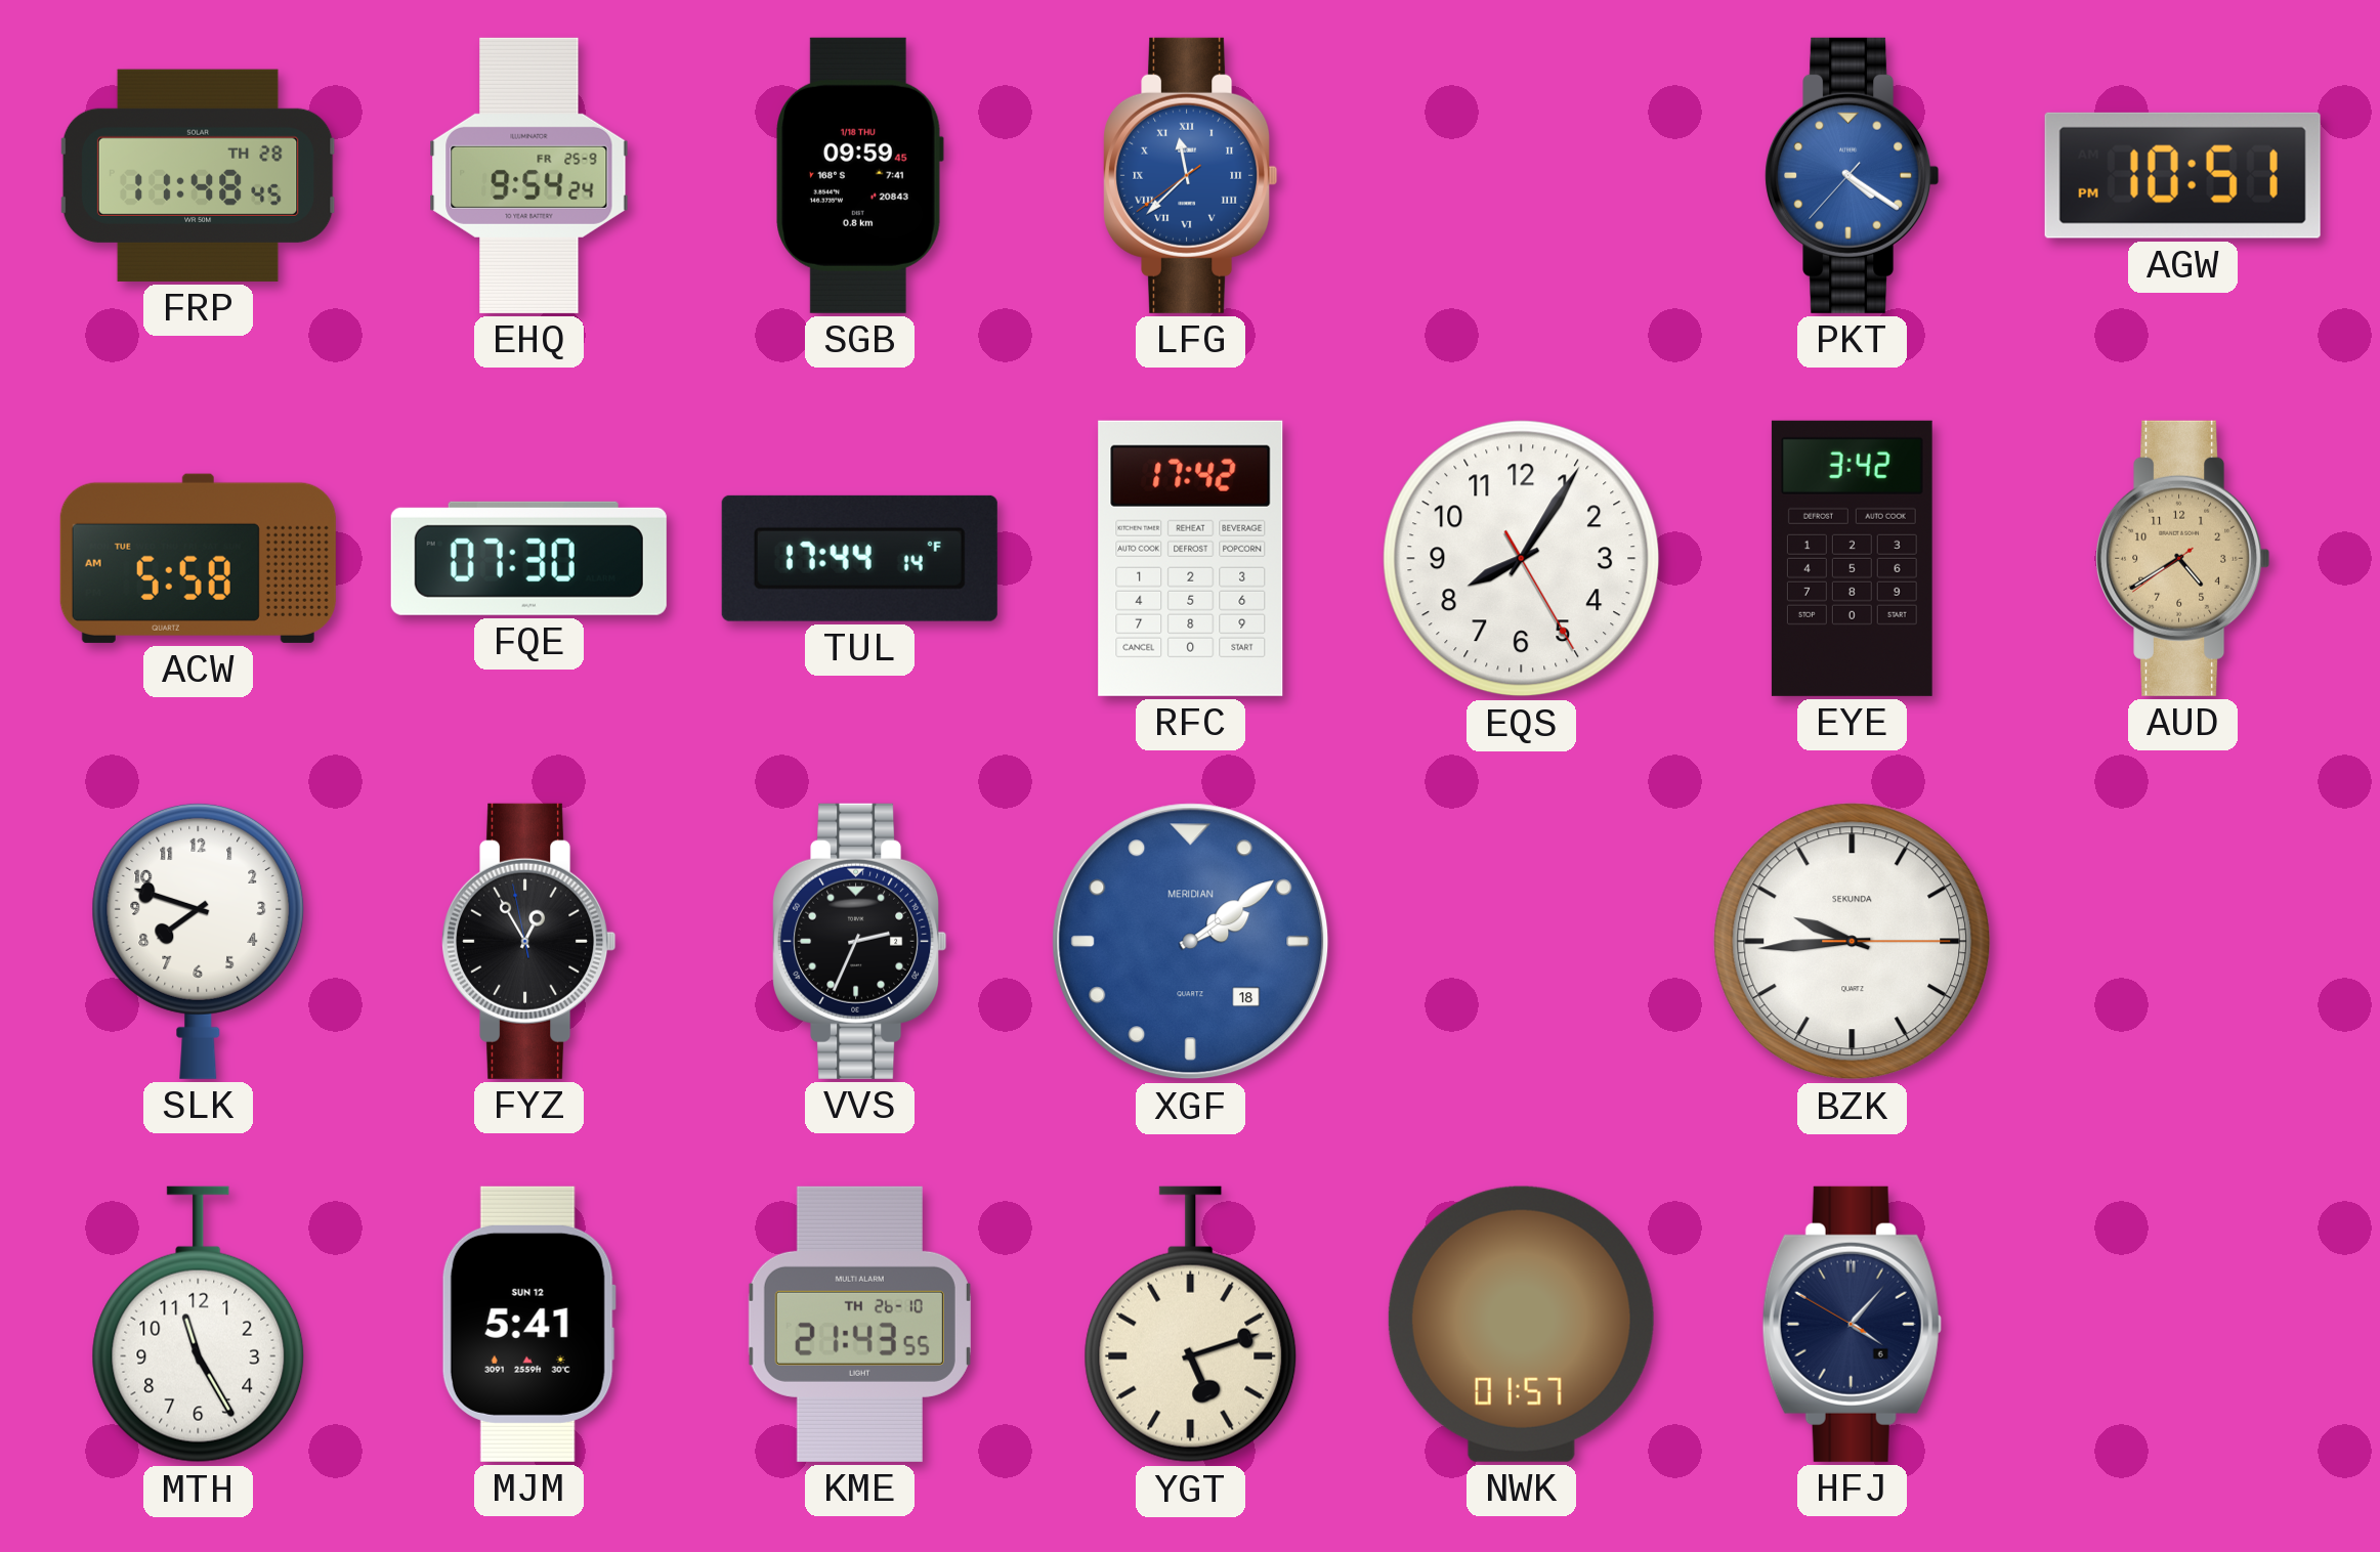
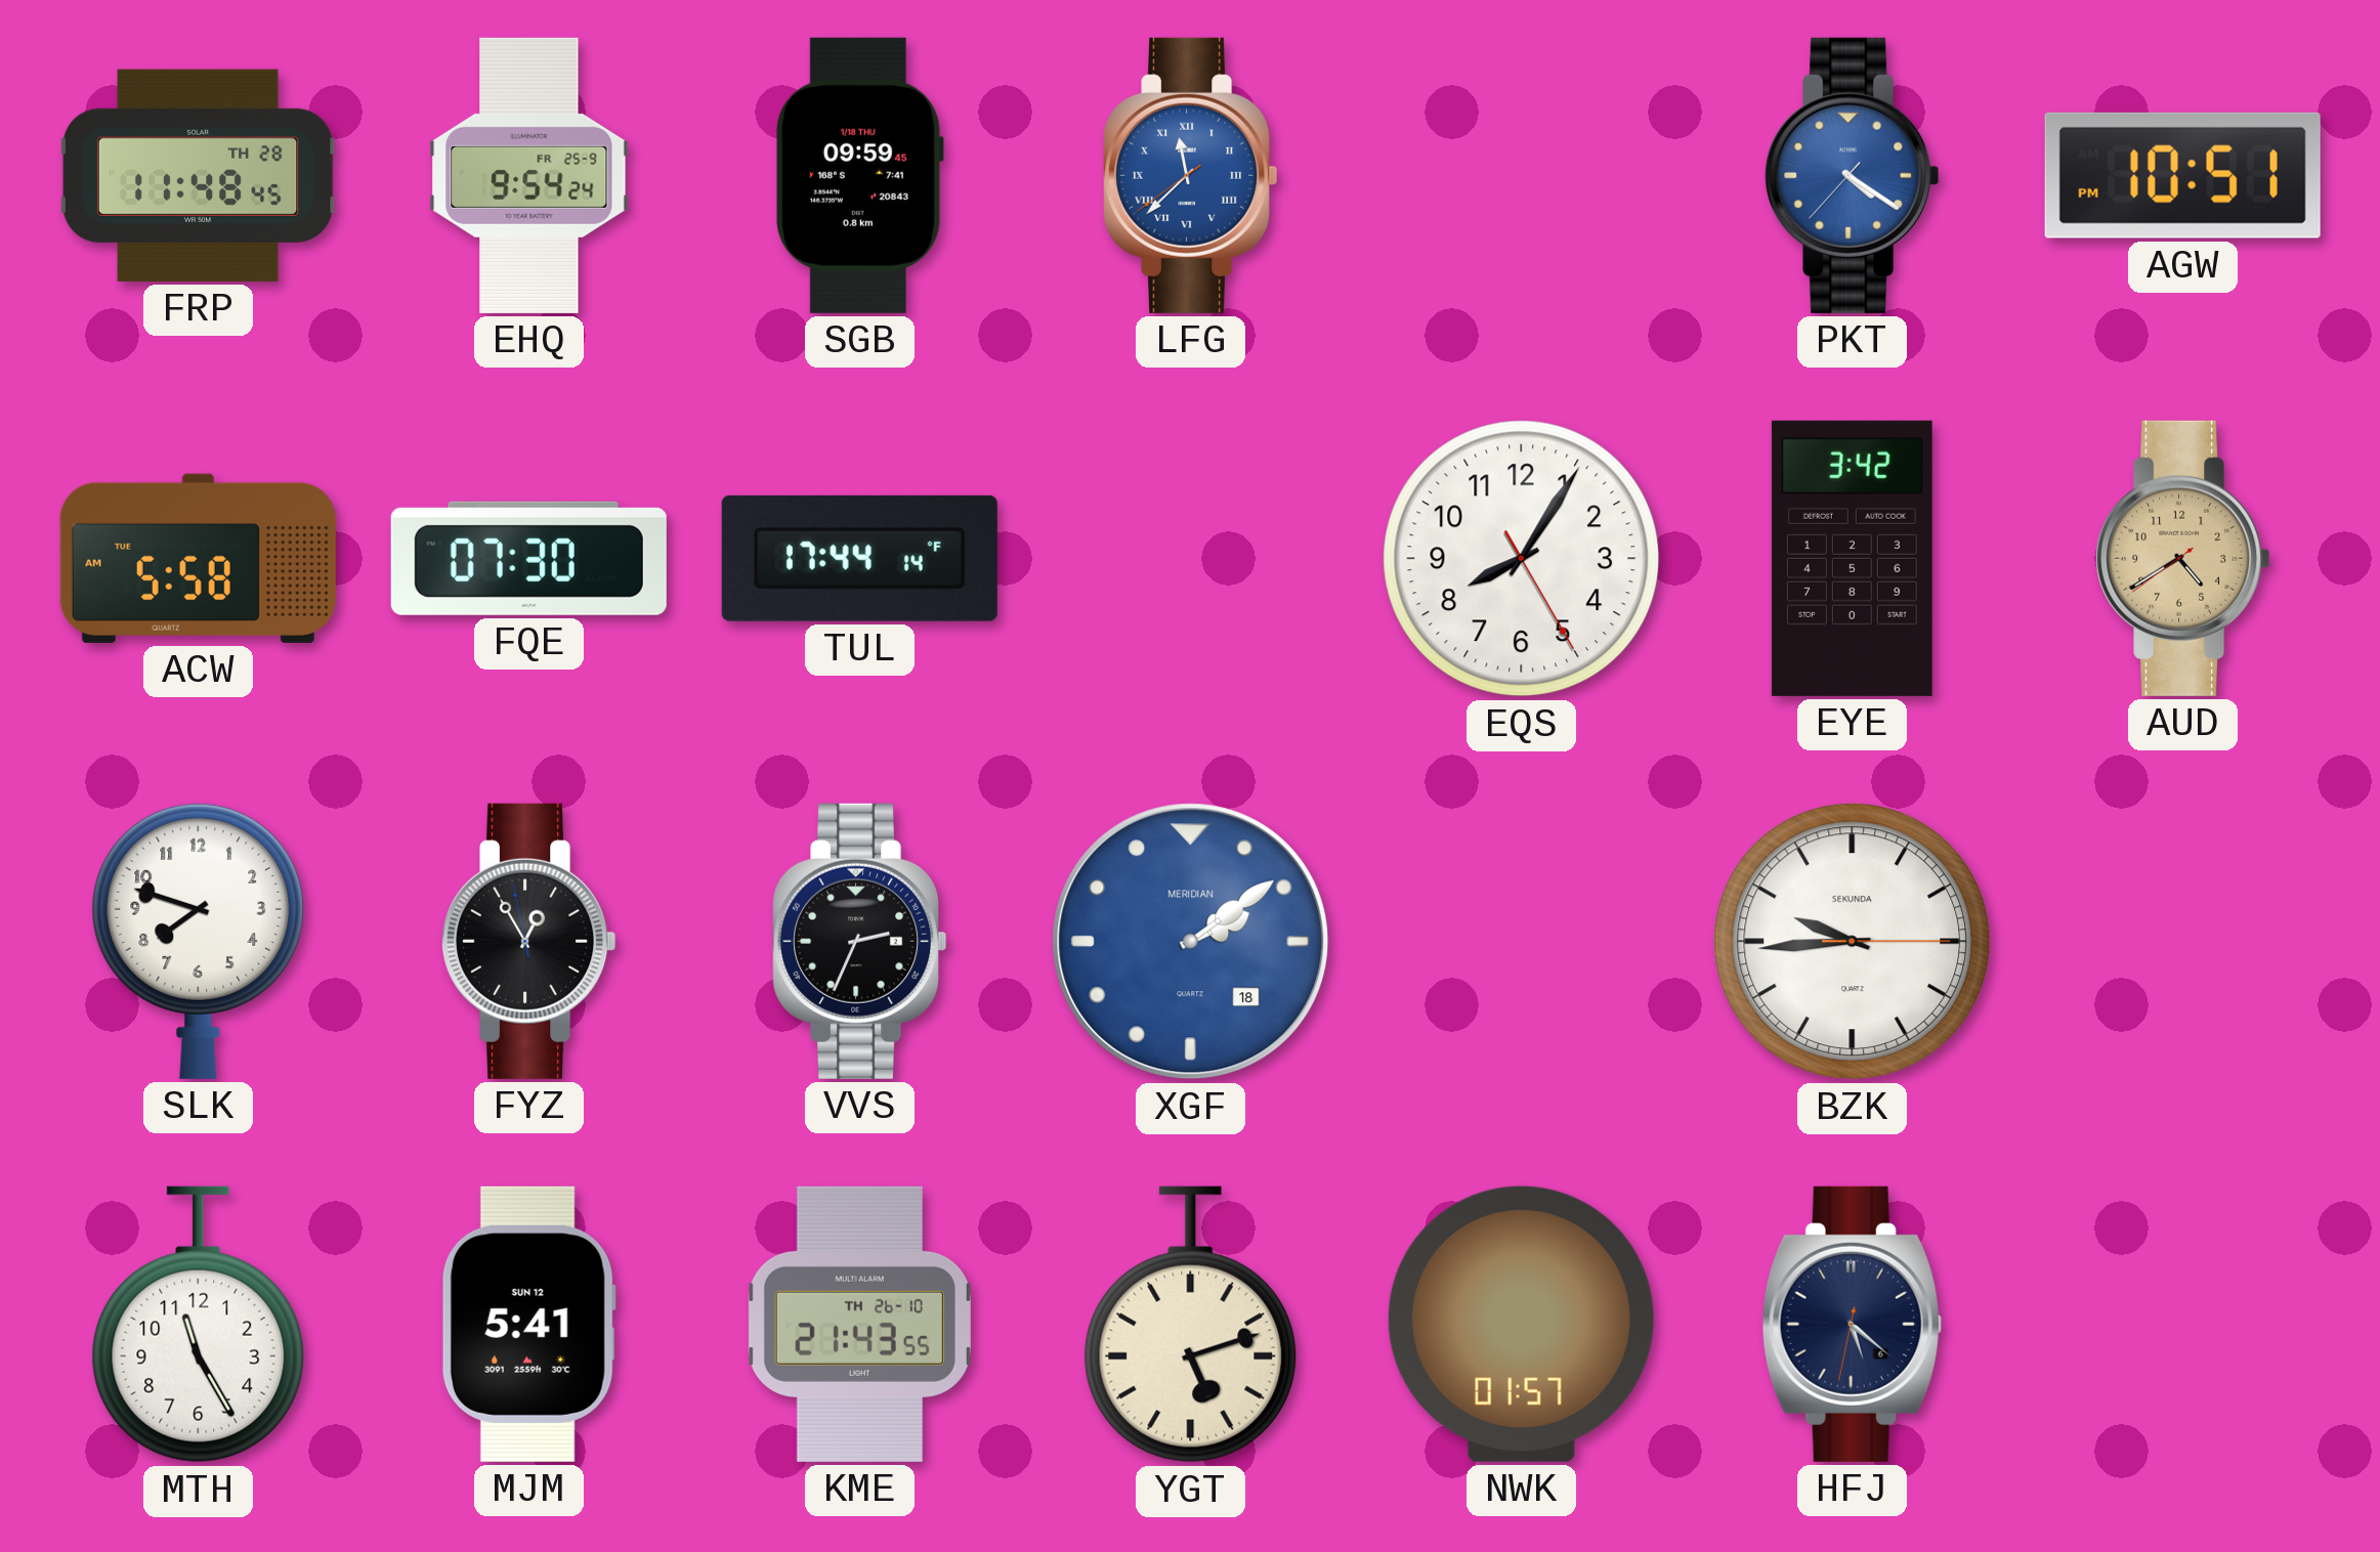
RFC: 17:42 -> none (1191, 558)
HFJ: 4:06 -> 5:21 (1852, 1324)
